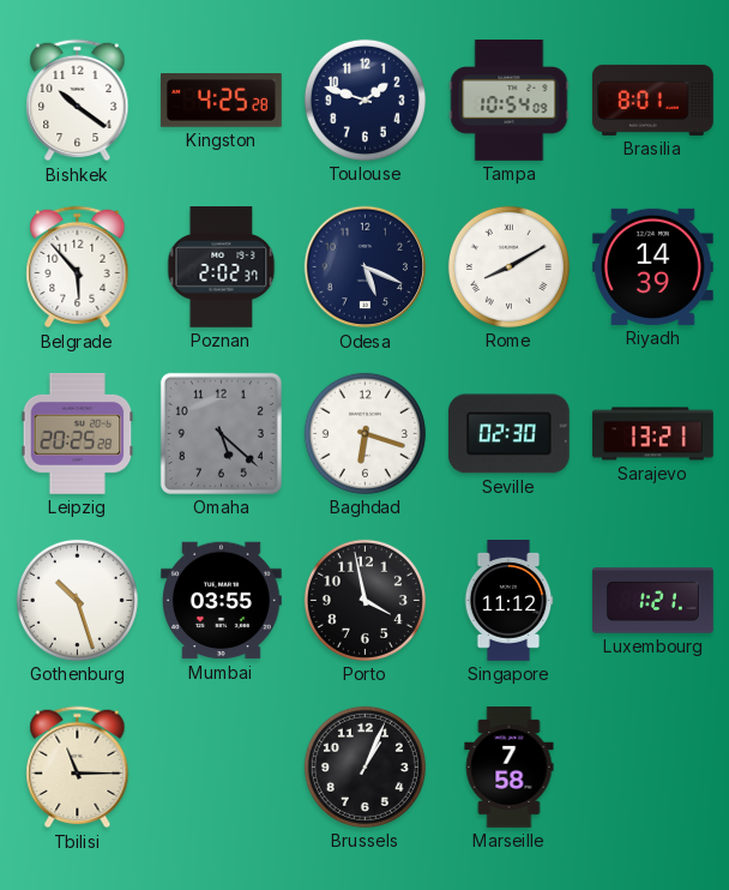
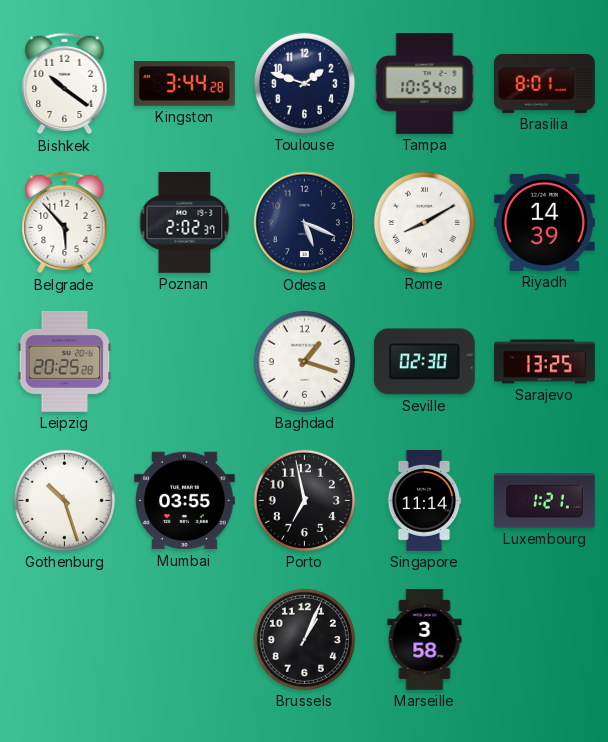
Kingston: 4:25 -> 3:44 (185, 84)
Omaha: 5:22 -> none (221, 433)
Baghdad: 6:18 -> 1:18 (304, 361)
Sarajevo: 13:21 -> 13:25 (545, 362)
Porto: 3:58 -> 6:58 (304, 500)
Singapore: 11:12 -> 11:14 (424, 501)
Tbilisi: 11:15 -> none (78, 768)
Marseille: 7:58 -> 3:58 (425, 640)
